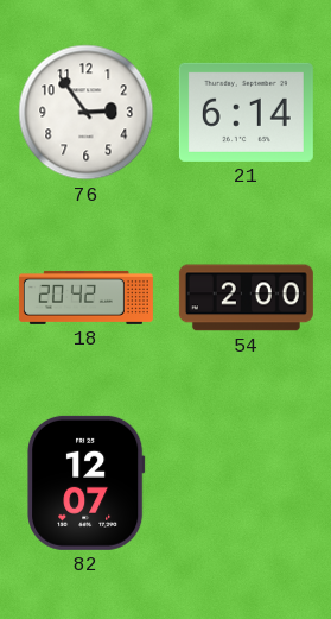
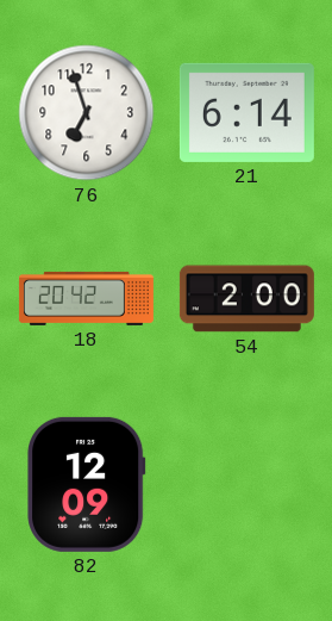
76: 2:54 -> 6:57 (87, 113)
82: 12:07 -> 12:09 (87, 484)
